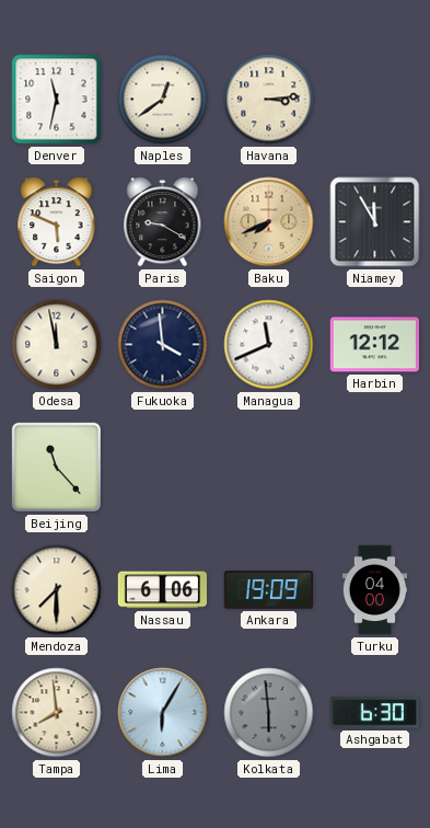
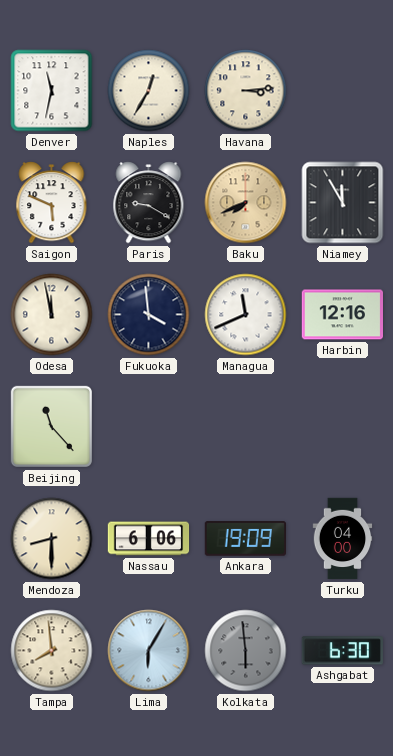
Naples: 12:39 -> 12:35 (149, 91)
Harbin: 12:12 -> 12:16 (342, 315)
Mendoza: 7:30 -> 8:30 (52, 539)
